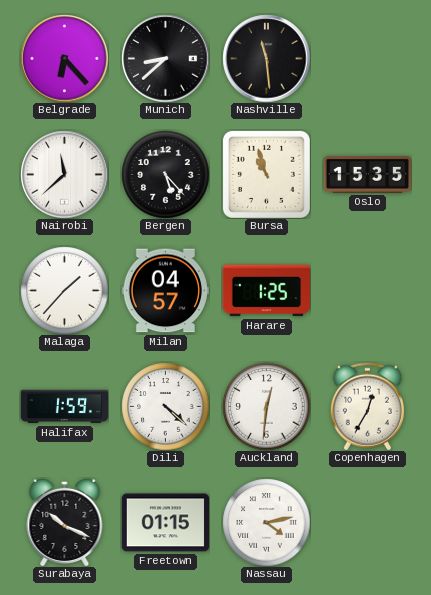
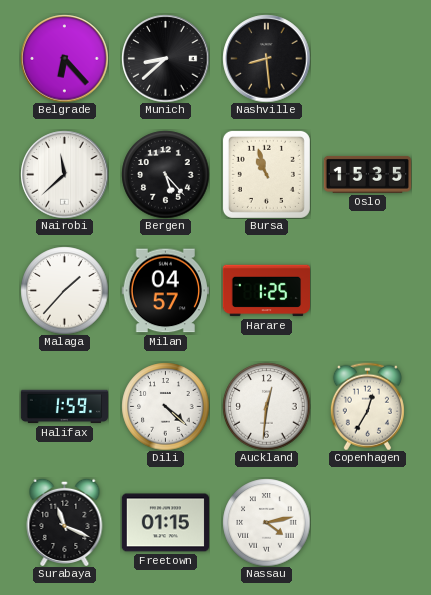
Nashville: 11:29 -> 8:29 (266, 58)
Surabaya: 10:19 -> 11:19 (65, 522)
